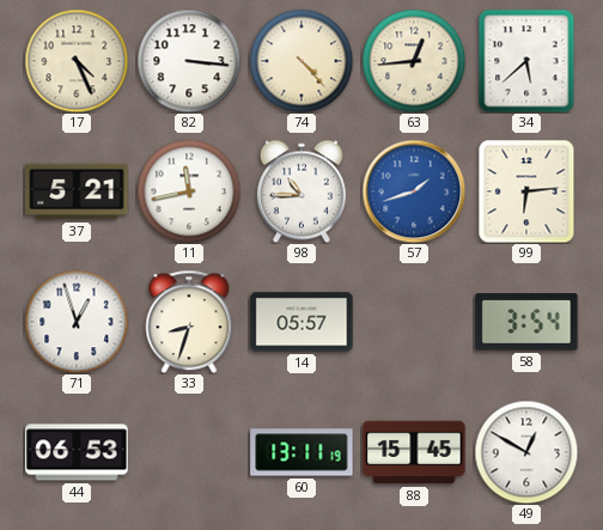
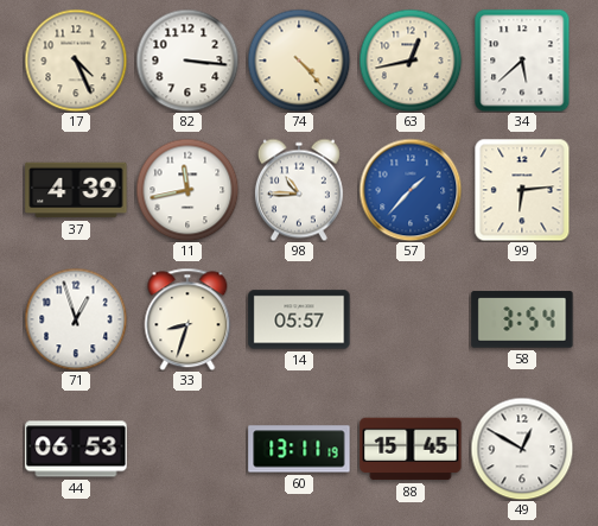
63: 12:44 -> 12:43 (411, 61)
37: 5:21 -> 4:39 (76, 190)
57: 1:42 -> 1:37 (411, 190)
